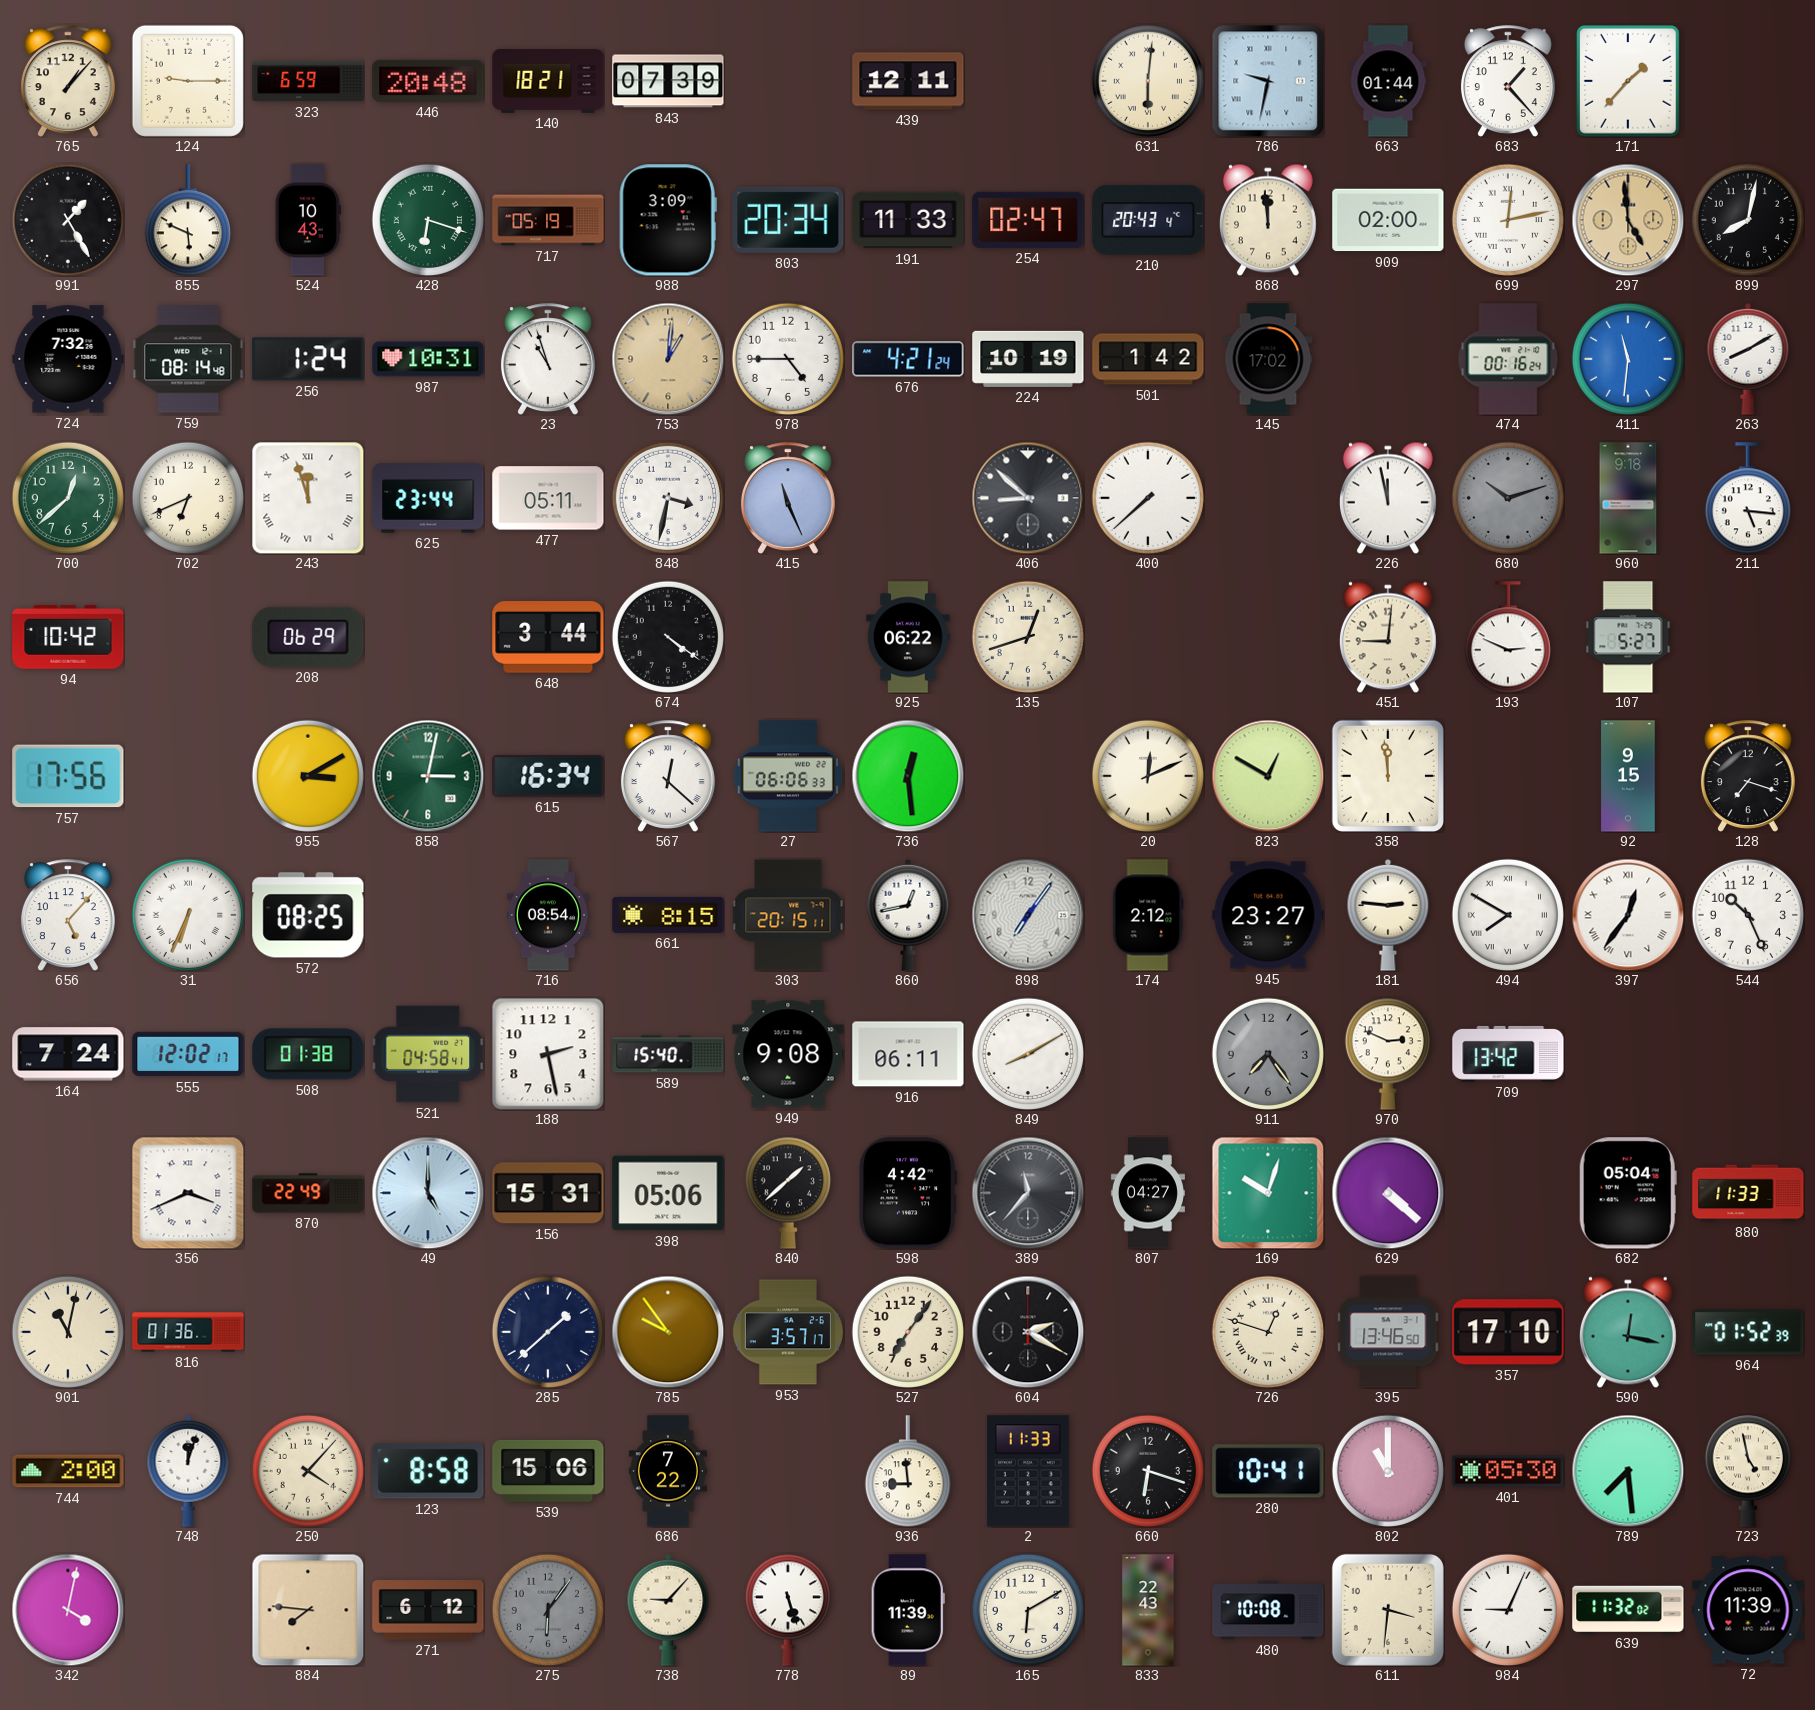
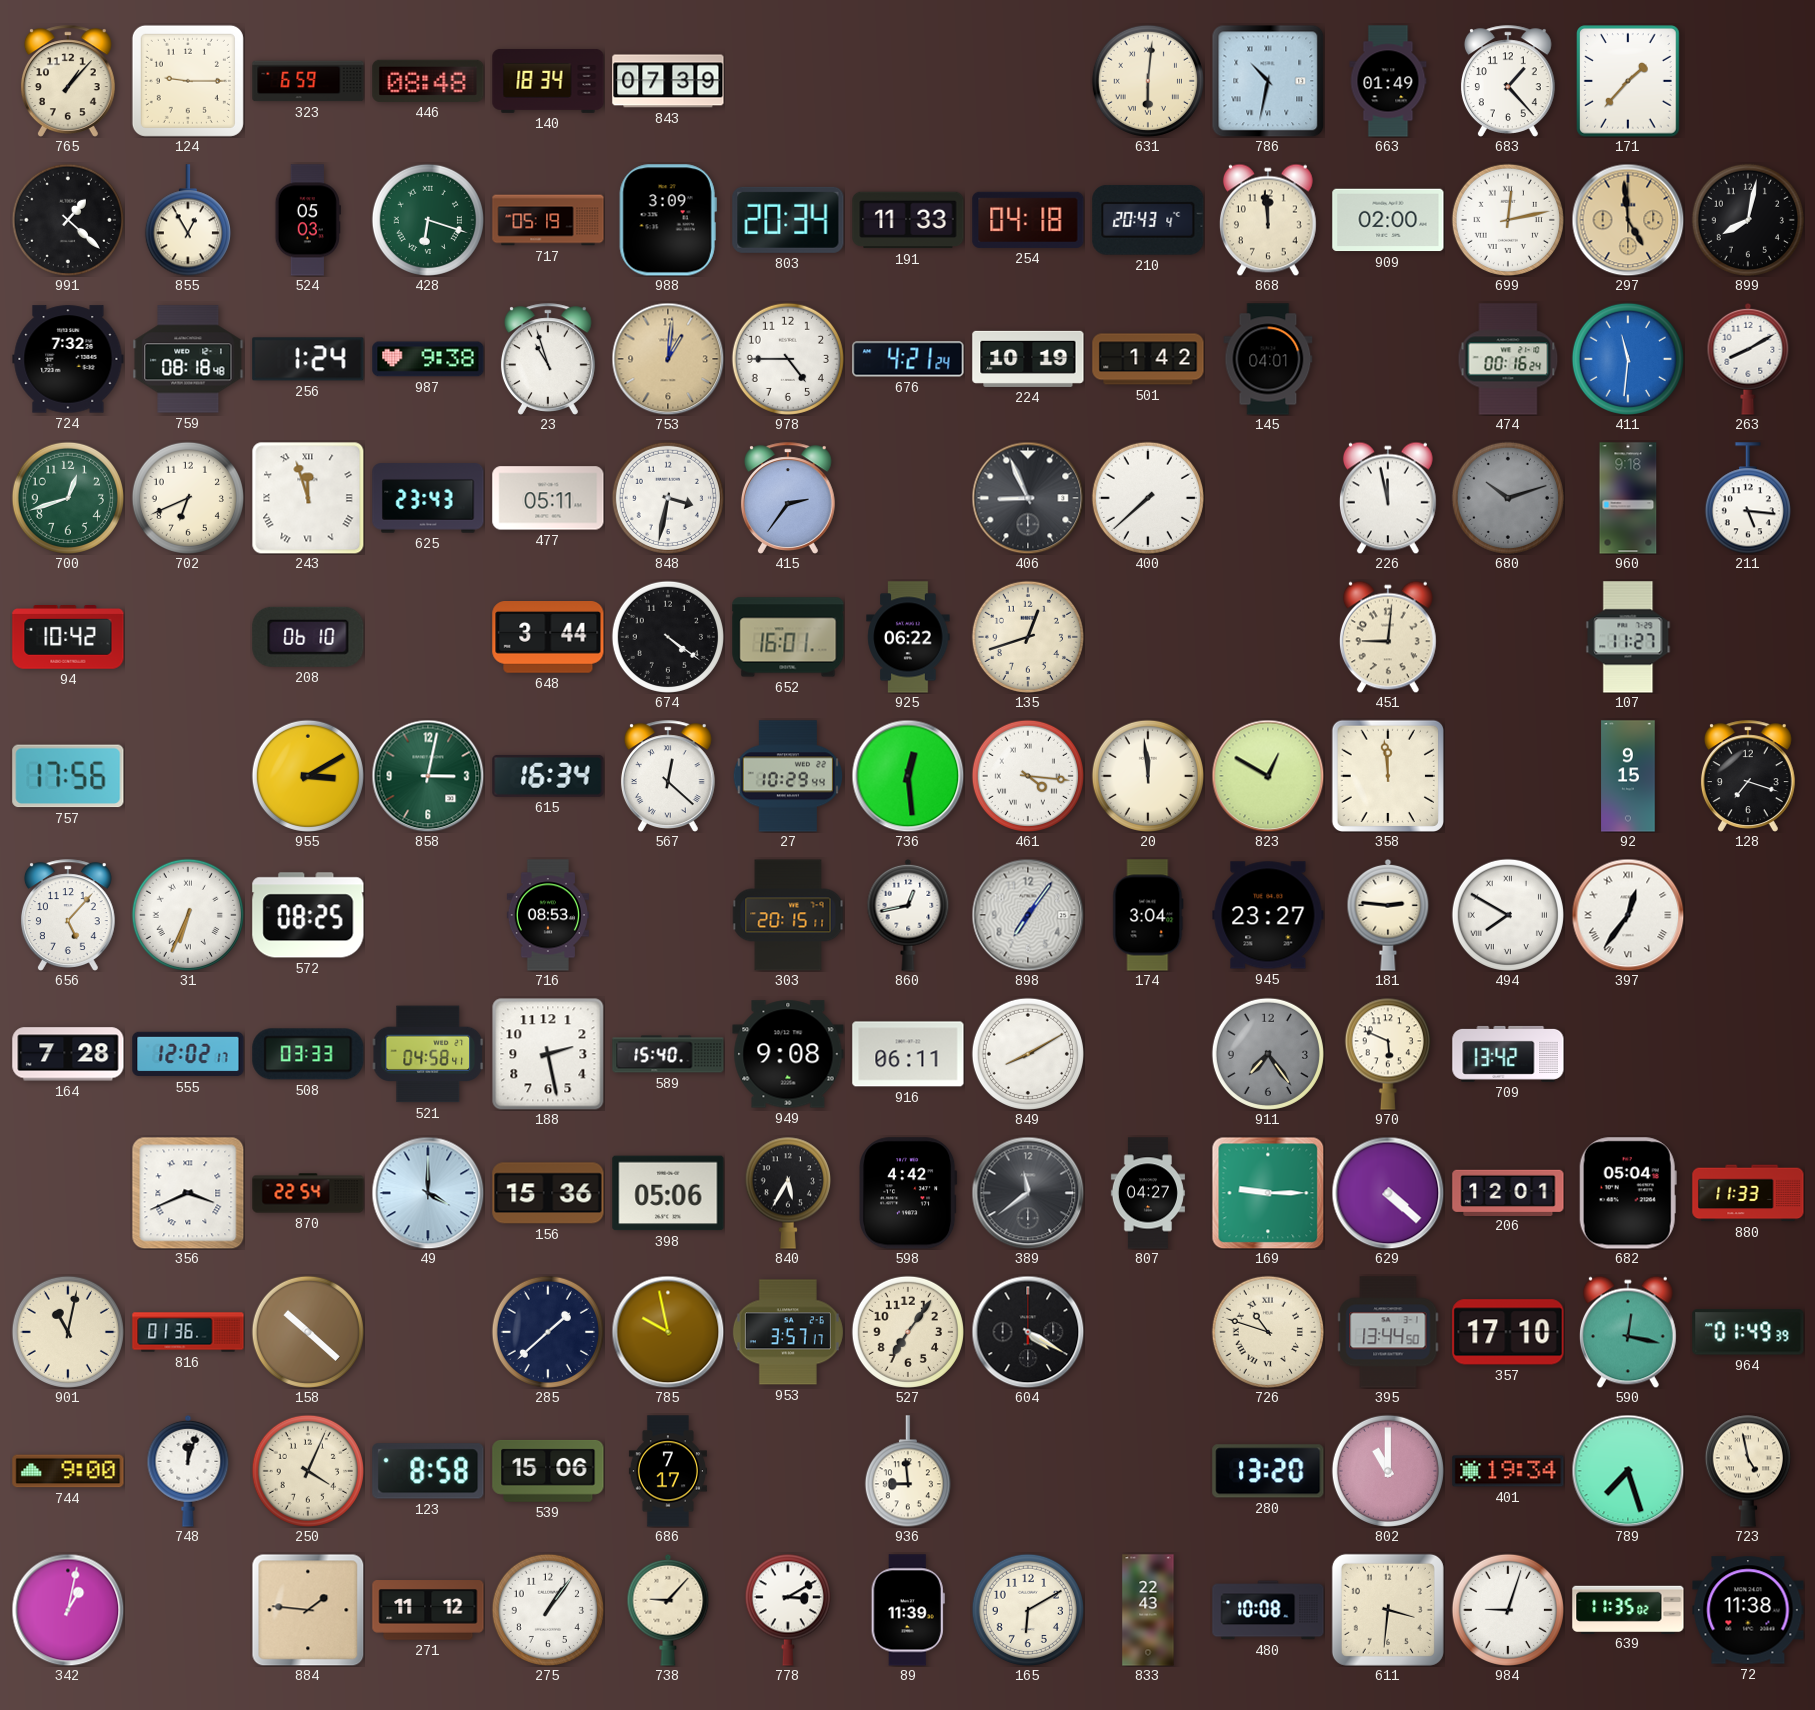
446: 20:48 -> 08:48 (428, 81)
140: 18:21 -> 18:34 (548, 81)
439: 12:11 -> none (908, 81)
786: 9:32 -> 10:32 (1268, 81)
663: 01:44 -> 01:49 (1388, 81)
991: 1:25 -> 1:22 (68, 220)
855: 5:49 -> 12:55 (188, 220)
524: 10:43 -> 05:03 (308, 220)
254: 02:47 -> 04:18 (1028, 220)
759: 08:14 -> 08:18 (188, 359)
987: 10:31 -> 9:38 (428, 359)
145: 17:02 -> 04:01 (1268, 359)
700: 12:38 -> 12:42 (68, 498)
625: 23:44 -> 23:43 (428, 498)
415: 11:26 -> 2:36 (788, 498)
406: 8:52 -> 8:56 (1028, 498)
208: 06:29 -> 06:10 (308, 637)
652: none -> 16:01 (788, 637)
193: 2:49 -> none (1508, 637)
107: 5:27 -> 11:27 (1628, 637)
27: 06:06 -> 10:29 (787, 776)
461: none -> 4:16 (1028, 776)
20: 12:11 -> 11:59 (1148, 776)
716: 08:54 -> 08:53 (548, 915)
661: 8:15 -> none (668, 915)
174: 2:12 -> 3:04 (1148, 915)
544: 10:26 -> none (1748, 915)
164: 7:24 -> 7:28 (68, 1054)
508: 01:38 -> 03:33 (308, 1054)
970: 2:49 -> 5:49 (1388, 1054)
870: 22:49 -> 22:54 (308, 1193)
49: 5:00 -> 4:00 (428, 1193)
156: 15:31 -> 15:36 (548, 1193)
840: 1:38 -> 5:35 (788, 1193)
389: 11:37 -> 11:39 (1028, 1193)
169: 10:03 -> 9:15 (1268, 1193)
206: none -> 12:01 (1508, 1192)
158: none -> 10:22 (308, 1332)
785: 9:54 -> 9:58 (668, 1332)
604: 2:20 -> 4:20 (1028, 1332)
726: 12:48 -> 10:48 (1268, 1332)
395: 13:46 -> 13:44 (1388, 1332)
964: 01:52 -> 01:49 (1748, 1332)
744: 2:00 -> 9:00 (68, 1471)
250: 4:07 -> 4:04 (308, 1471)
686: 7:22 -> 7:17 (668, 1471)
2: 11:33 -> none (1028, 1471)
660: 6:18 -> none (1148, 1471)
280: 10:41 -> 13:20 (1268, 1471)
401: 05:30 -> 19:34 (1508, 1471)
789: 7:29 -> 7:27 (1628, 1471)
342: 4:02 -> 1:02 (68, 1610)
884: 7:46 -> 1:46 (308, 1610)
271: 6:12 -> 11:12 (428, 1610)
275: 6:06 -> 1:06 (548, 1610)
275 dial: grey -> white (548, 1610)
778: 5:27 -> 3:10 (788, 1610)
984: 9:04 -> 9:03 (1508, 1610)
639: 11:32 -> 11:35 (1628, 1609)
72: 11:39 -> 11:38 (1748, 1610)
